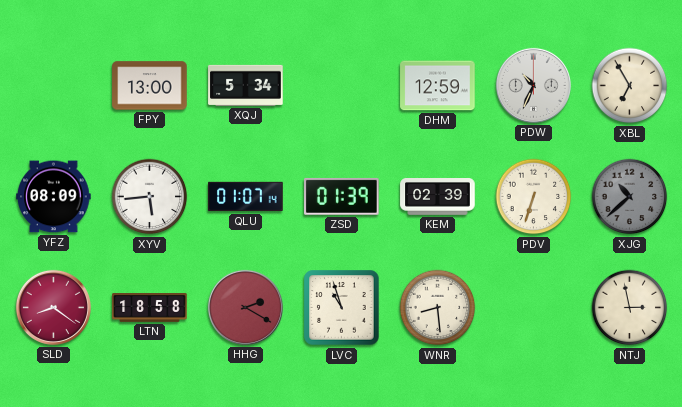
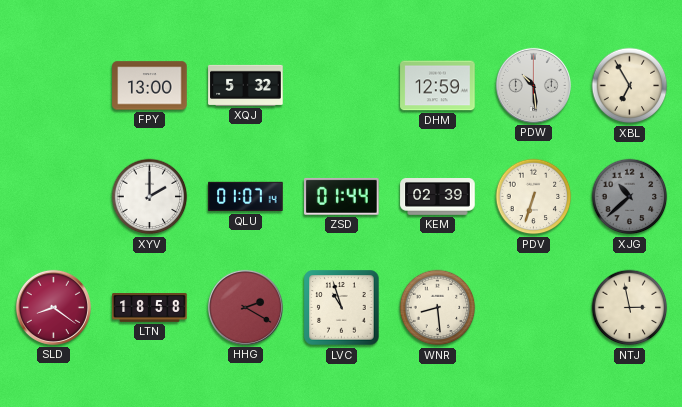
XQJ: 5:34 -> 5:32 (246, 85)
PDW: 10:34 -> 10:29 (533, 85)
YFZ: 08:09 -> none (54, 197)
XYV: 5:44 -> 2:00 (150, 197)
ZSD: 01:39 -> 01:44 (342, 196)
